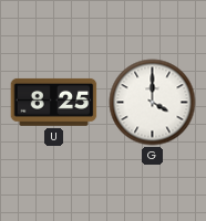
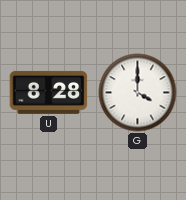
U: 8:25 -> 8:28 (49, 92)
